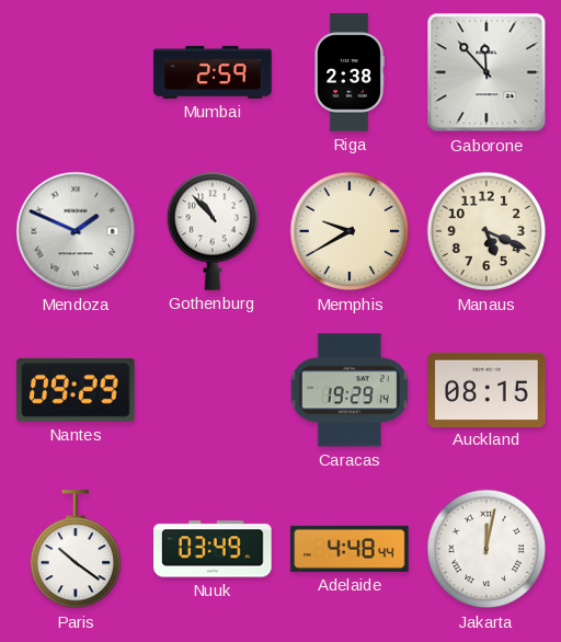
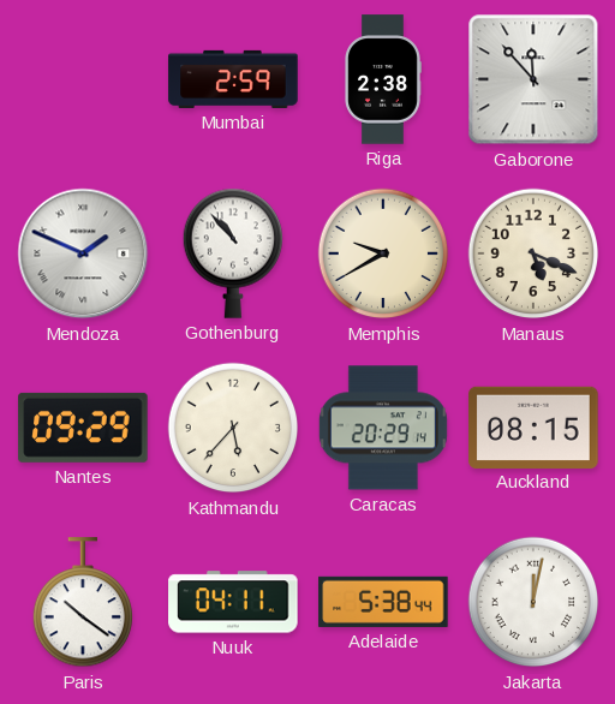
Kathmandu: none -> 5:37 (233, 428)
Caracas: 19:29 -> 20:29 (383, 428)
Nuuk: 03:49 -> 04:11 (233, 602)
Adelaide: 4:48 -> 5:38 (383, 602)
